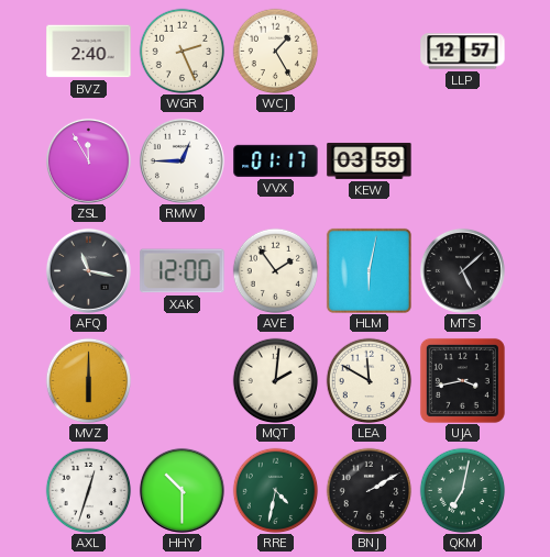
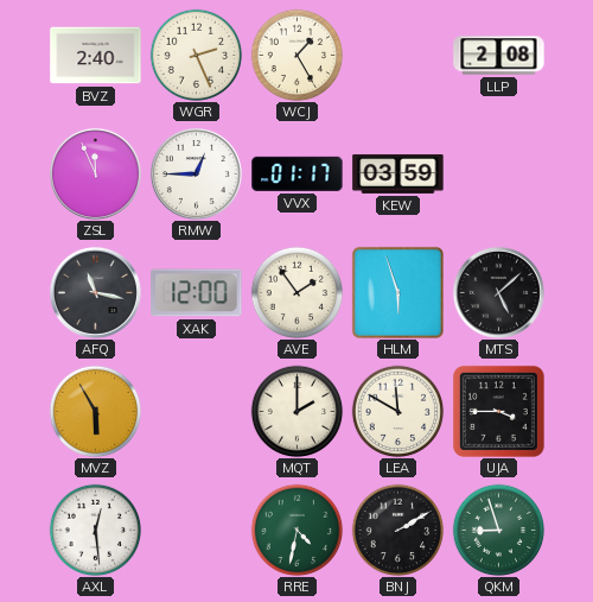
LLP: 12:57 -> 2:08 (499, 56)
ZSL: 11:55 -> 11:56 (95, 173)
HLM: 6:02 -> 5:57 (397, 292)
MVZ: 6:00 -> 5:55 (95, 411)
MQT: 2:01 -> 2:00 (296, 411)
UJA: 3:43 -> 3:45 (498, 411)
AXL: 12:33 -> 12:29 (95, 530)
HHY: 10:30 -> none (182, 490)
QKM: 7:02 -> 8:57 (498, 530)
